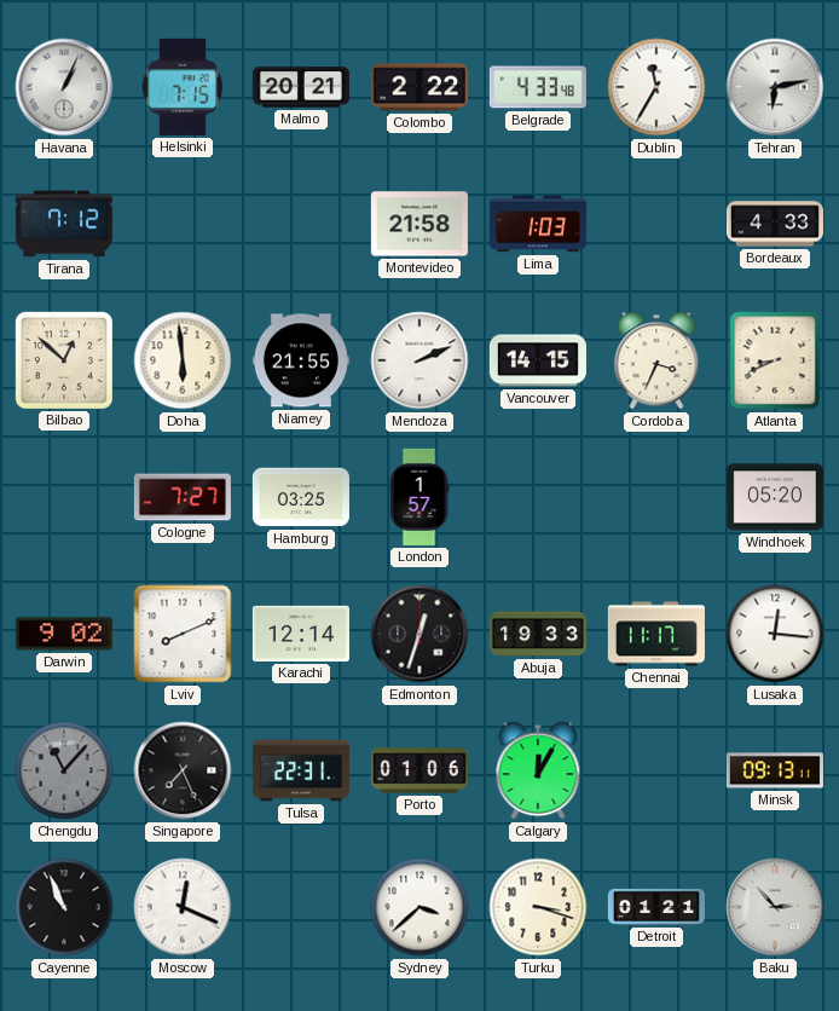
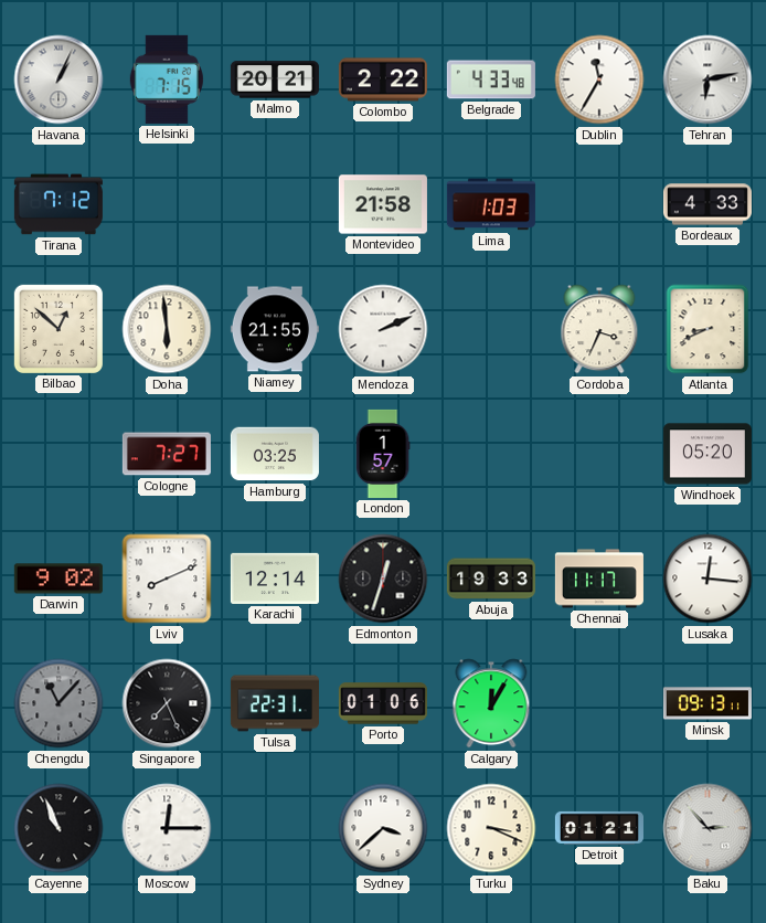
Vancouver: 14:15 -> none (538, 360)
Moscow: 12:19 -> 12:15 (167, 828)
Turku: 3:18 -> 3:19 (491, 828)
